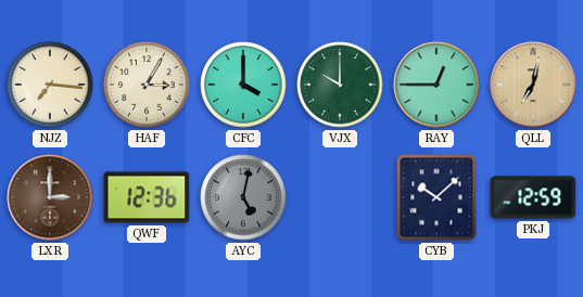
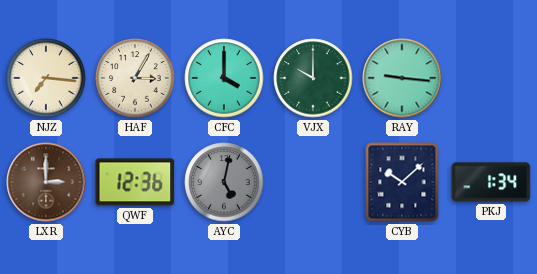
RAY: 12:45 -> 9:16 (402, 78)
QLL: 7:02 -> none (533, 85)
PKJ: 12:59 -> 1:34 (491, 182)
